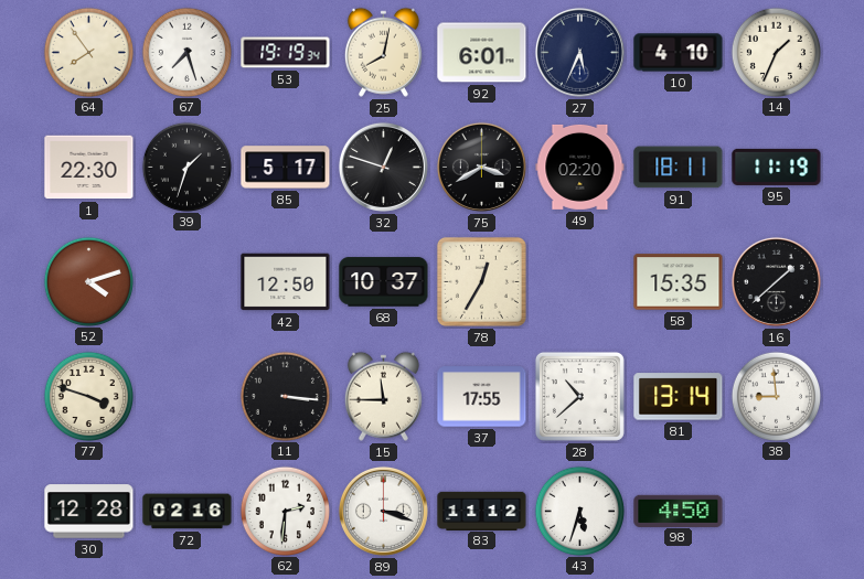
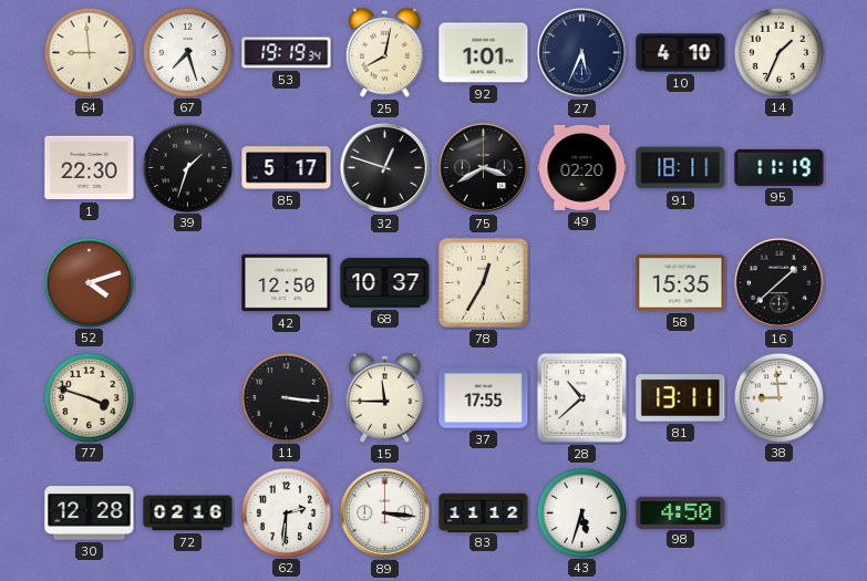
64: 7:54 -> 8:59 (89, 52)
92: 6:01 -> 1:01 (484, 53)
81: 13:14 -> 13:11 (681, 398)
89: 3:18 -> 3:16 (384, 512)
